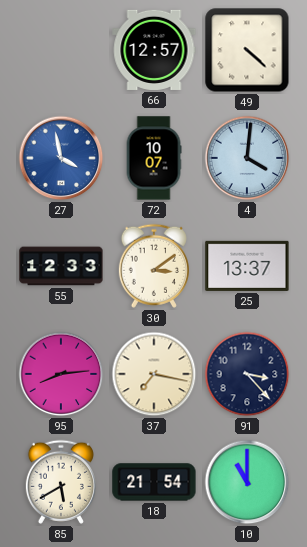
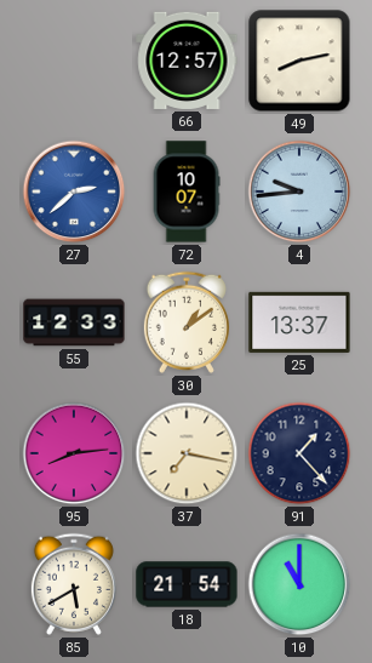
49: 4:22 -> 8:13 (299, 61)
27: 3:58 -> 2:38 (74, 192)
4: 4:01 -> 9:44 (299, 192)
30: 3:09 -> 1:09 (187, 322)
91: 3:23 -> 1:23 (299, 453)
